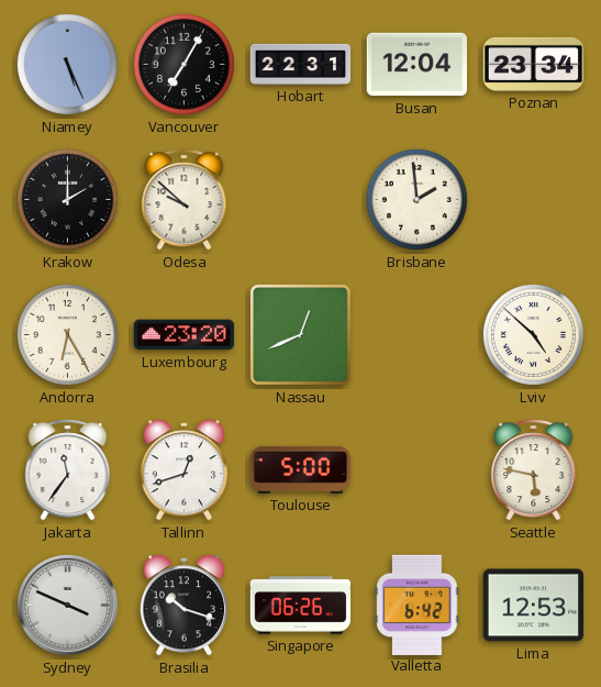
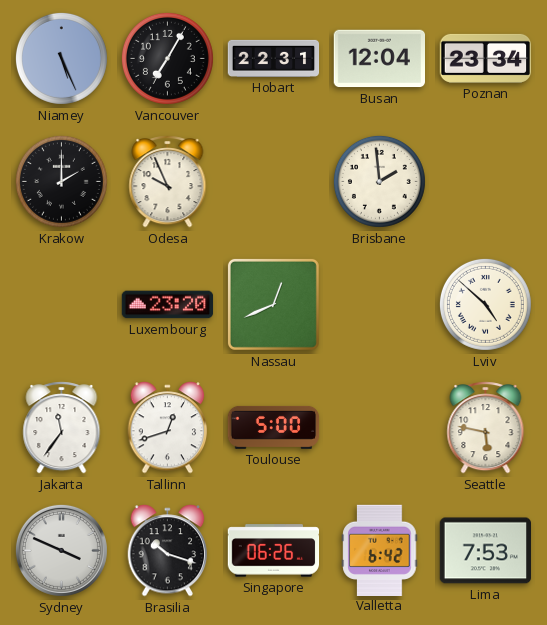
Odesa: 9:52 -> 9:56 (168, 182)
Andorra: 6:25 -> none (67, 334)
Lima: 12:53 -> 7:53 (485, 551)
